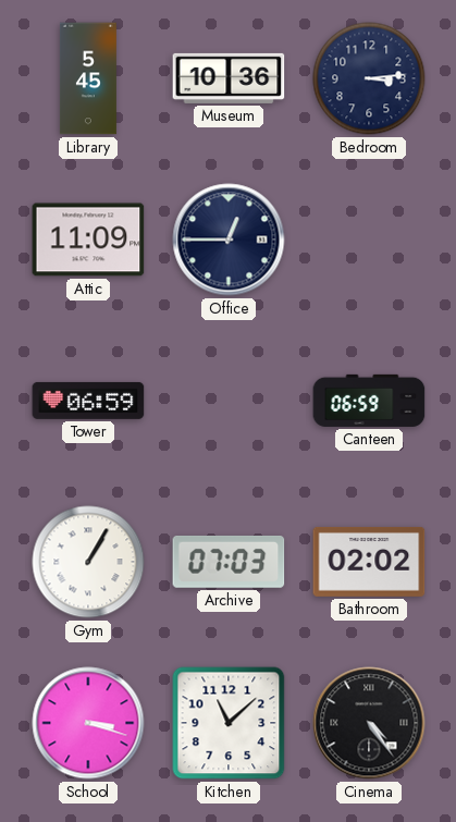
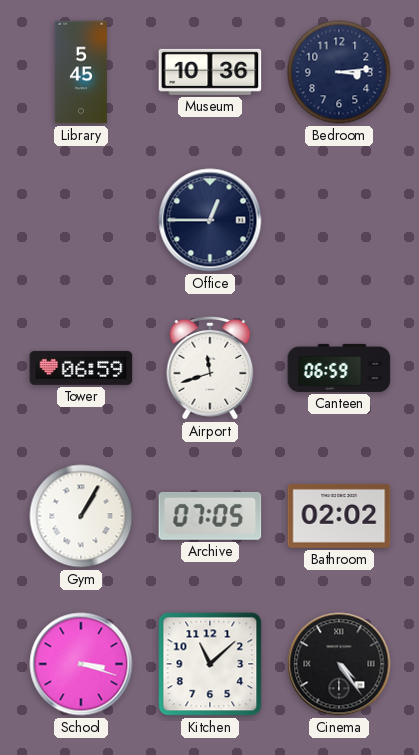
Attic: 11:09 -> none (88, 240)
Airport: none -> 11:42 (210, 369)
Archive: 07:03 -> 07:05 (210, 516)
